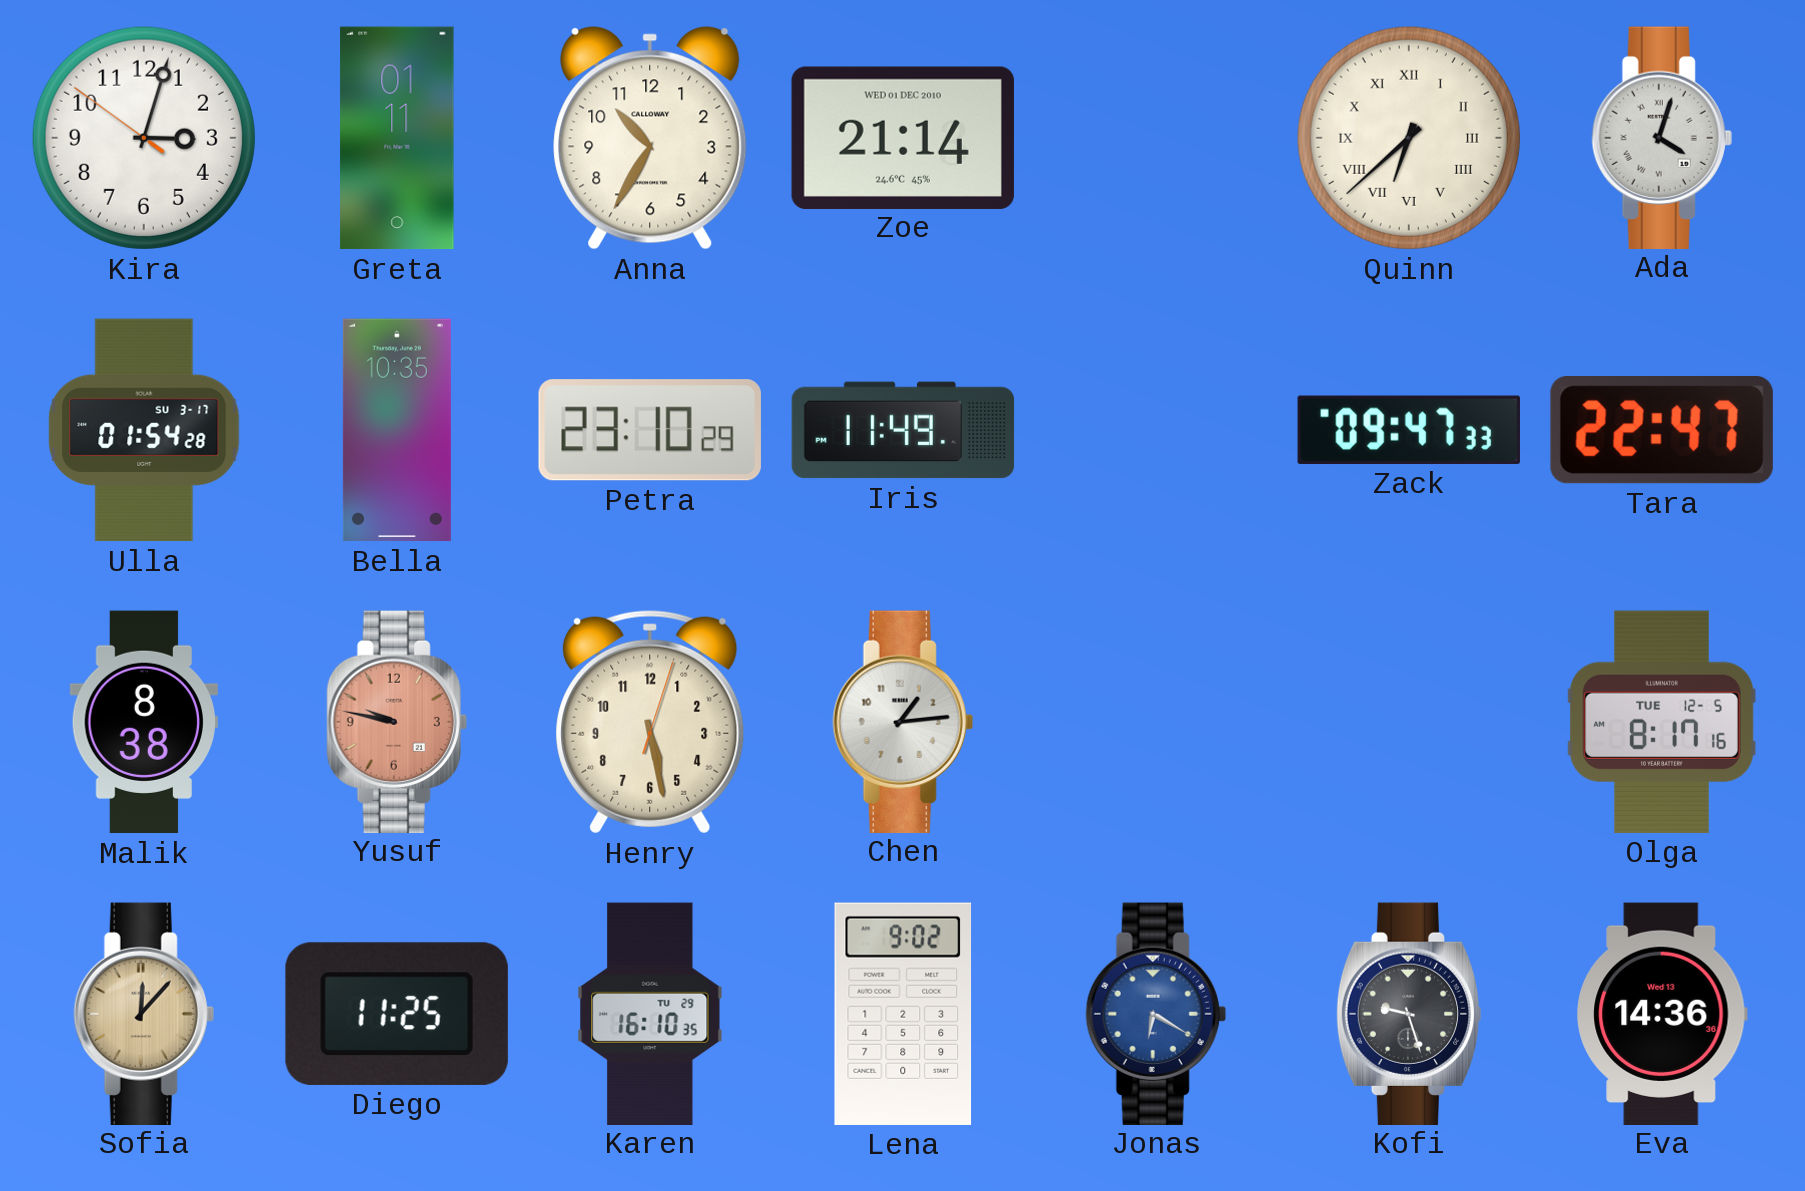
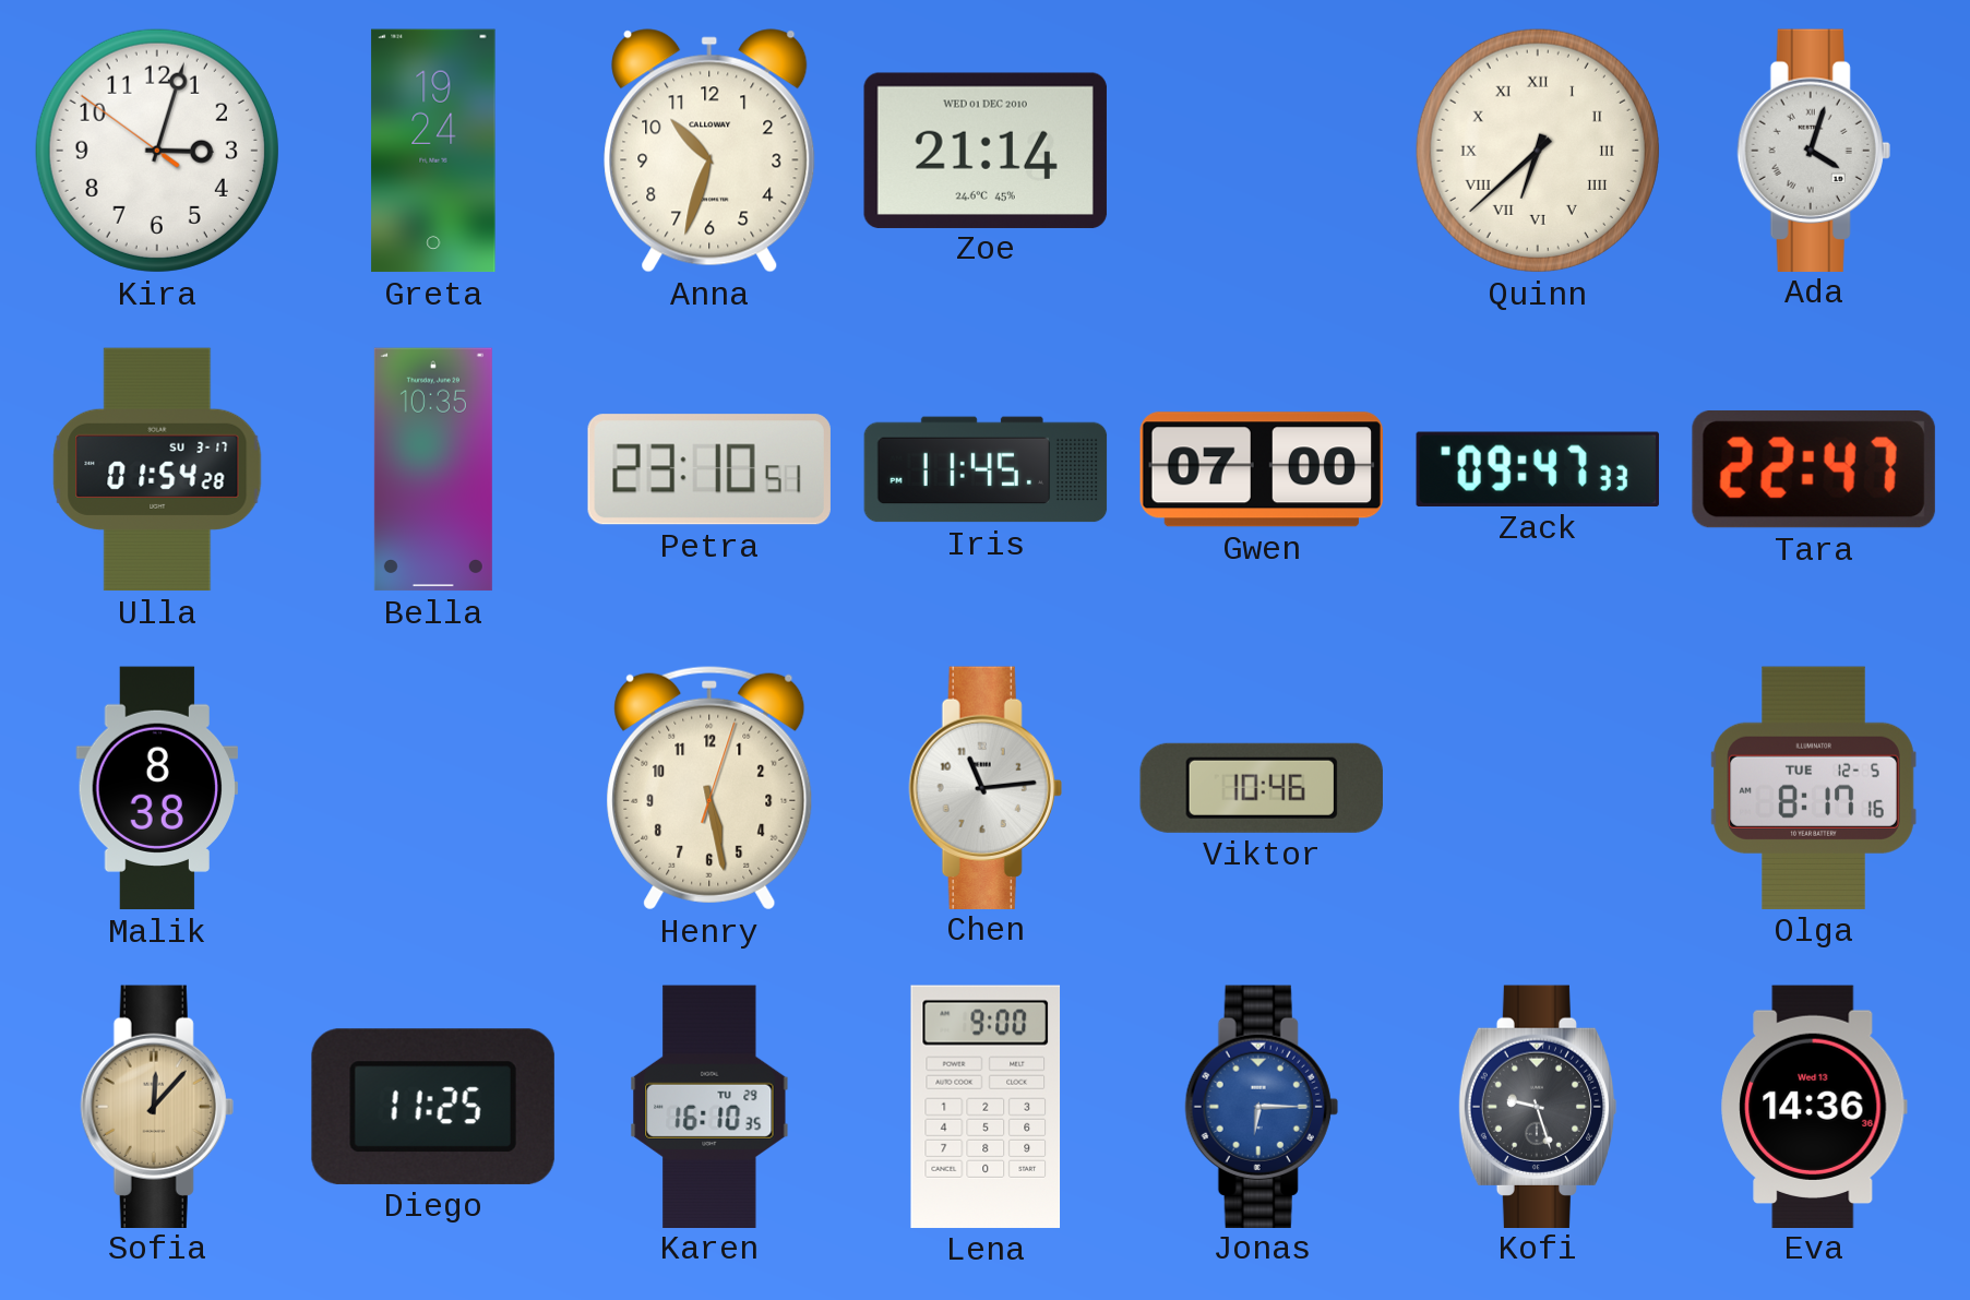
Greta: 01:11 -> 19:24 (433, 151)
Anna: 10:35 -> 10:33 (709, 151)
Petra: 23:10:29 -> 23:10:51 (709, 469)
Iris: 11:49 -> 11:45 (986, 469)
Gwen: none -> 07:00 (1261, 469)
Yusuf: 9:47 -> none (397, 721)
Chen: 1:14 -> 11:14 (986, 787)
Viktor: none -> 10:46 (1262, 788)
Lena: 9:02 -> 9:00 (986, 1107)
Jonas: 6:20 -> 6:15 (1262, 1106)
